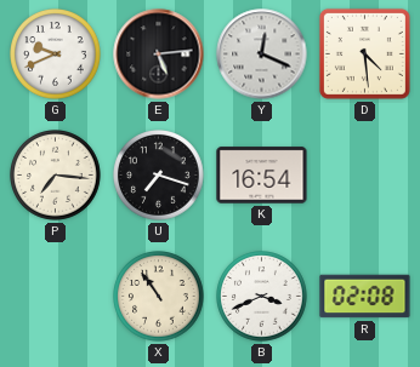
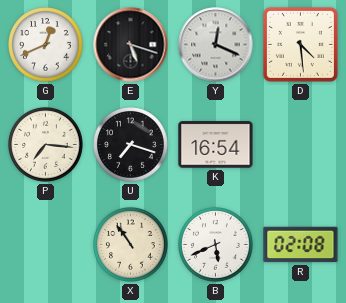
G: 9:41 -> 12:41 (46, 45)
E: 5:14 -> 5:18 (131, 45)
B: 3:41 -> 5:41 (216, 245)
